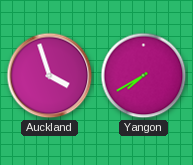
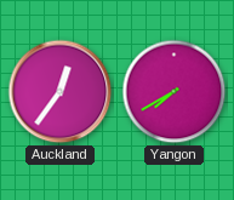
Auckland: 3:57 -> 12:36 (61, 92)
